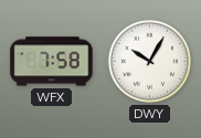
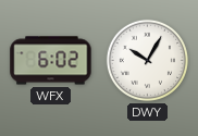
WFX: 7:58 -> 6:02 (51, 61)
